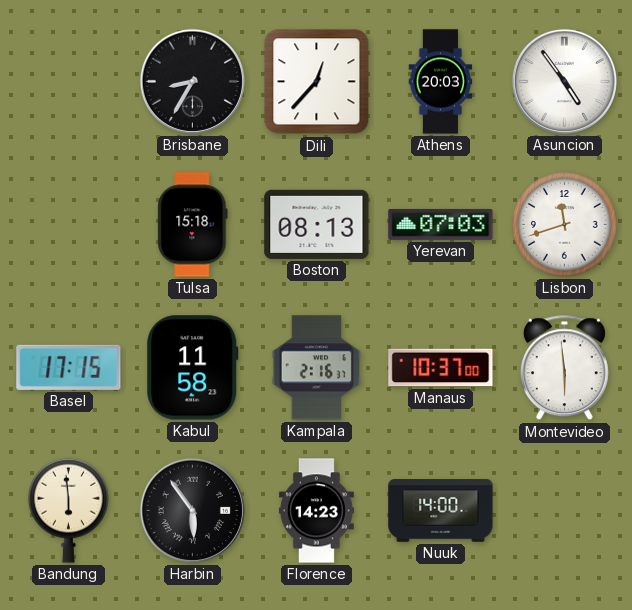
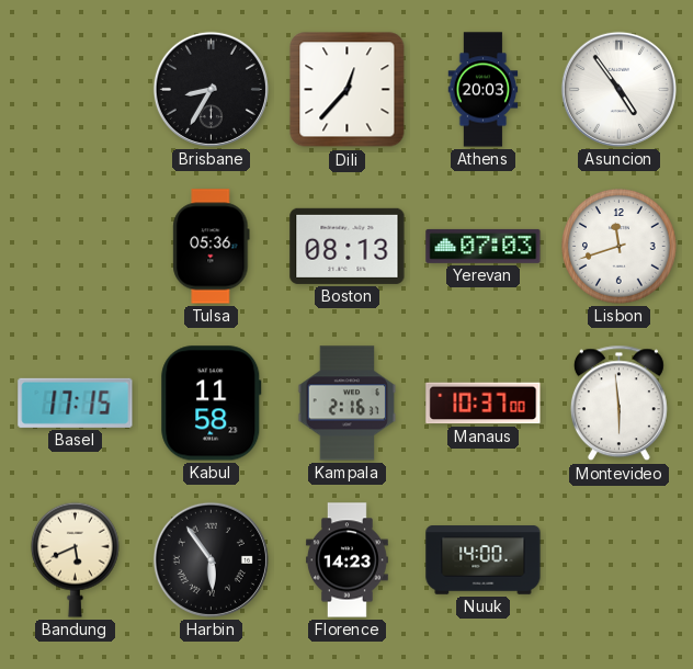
Tulsa: 15:18 -> 05:36 (212, 247)
Bandung: 5:59 -> 5:41 (75, 559)
